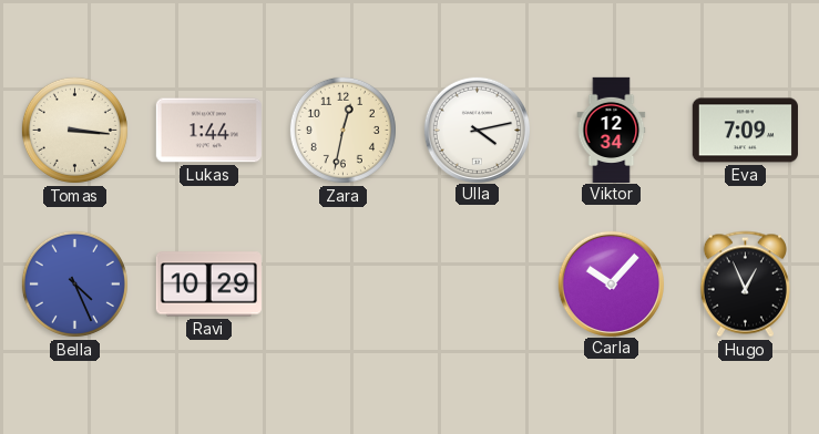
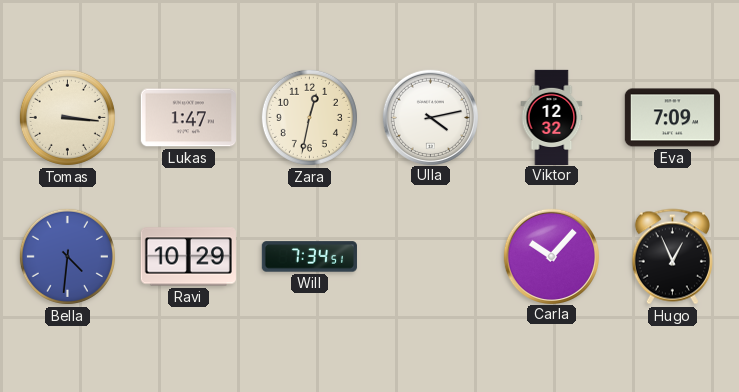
Lukas: 1:44 -> 1:47 (188, 118)
Viktor: 12:34 -> 12:32 (552, 117)
Bella: 4:26 -> 4:31 (67, 256)
Will: none -> 7:34 (309, 257)
